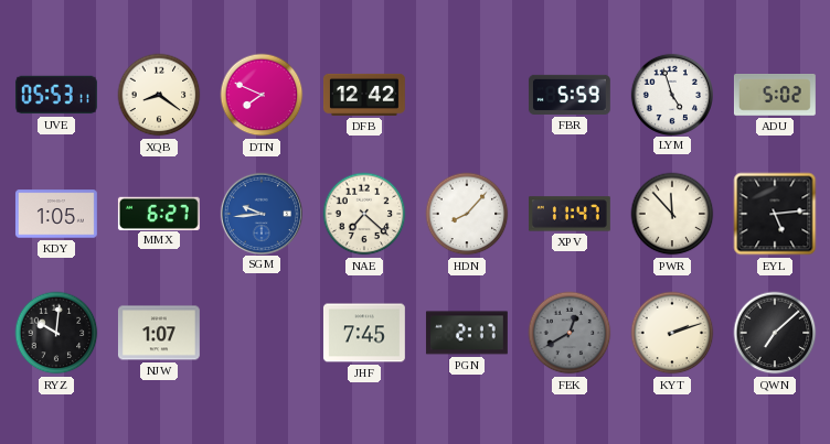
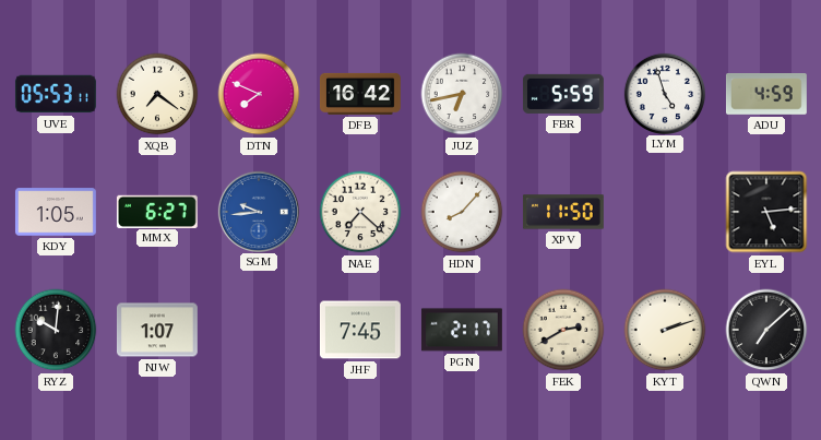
XQB: 8:21 -> 7:21 (157, 94)
DFB: 12:42 -> 16:42 (360, 94)
JUZ: none -> 6:43 (462, 94)
ADU: 5:02 -> 4:59 (766, 95)
XPV: 11:47 -> 11:50 (563, 212)
PWR: 11:53 -> none (672, 214)
FEK: 12:40 -> 2:40 (563, 330)
FEK dial: grey -> cream (563, 330)
